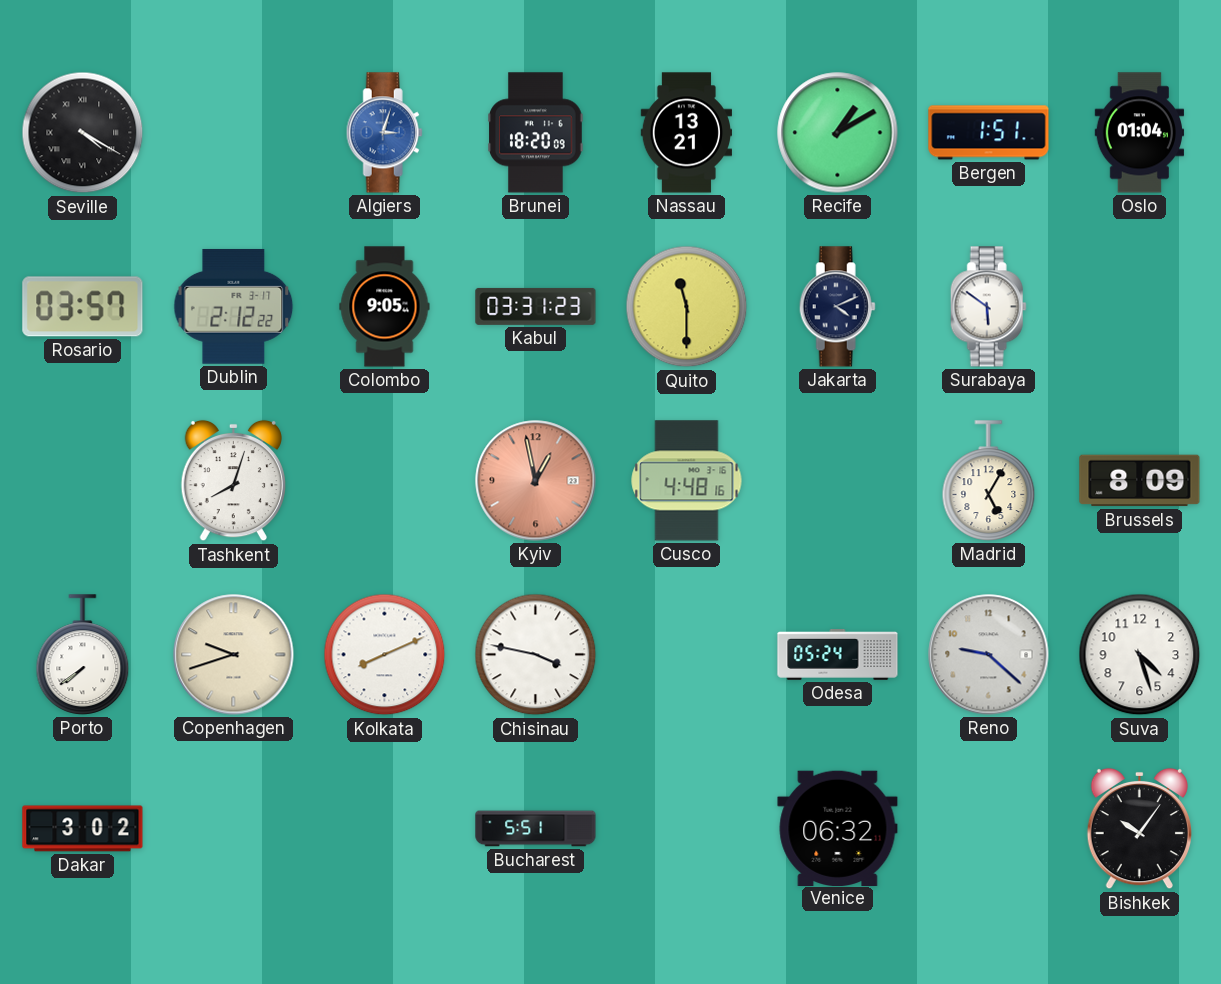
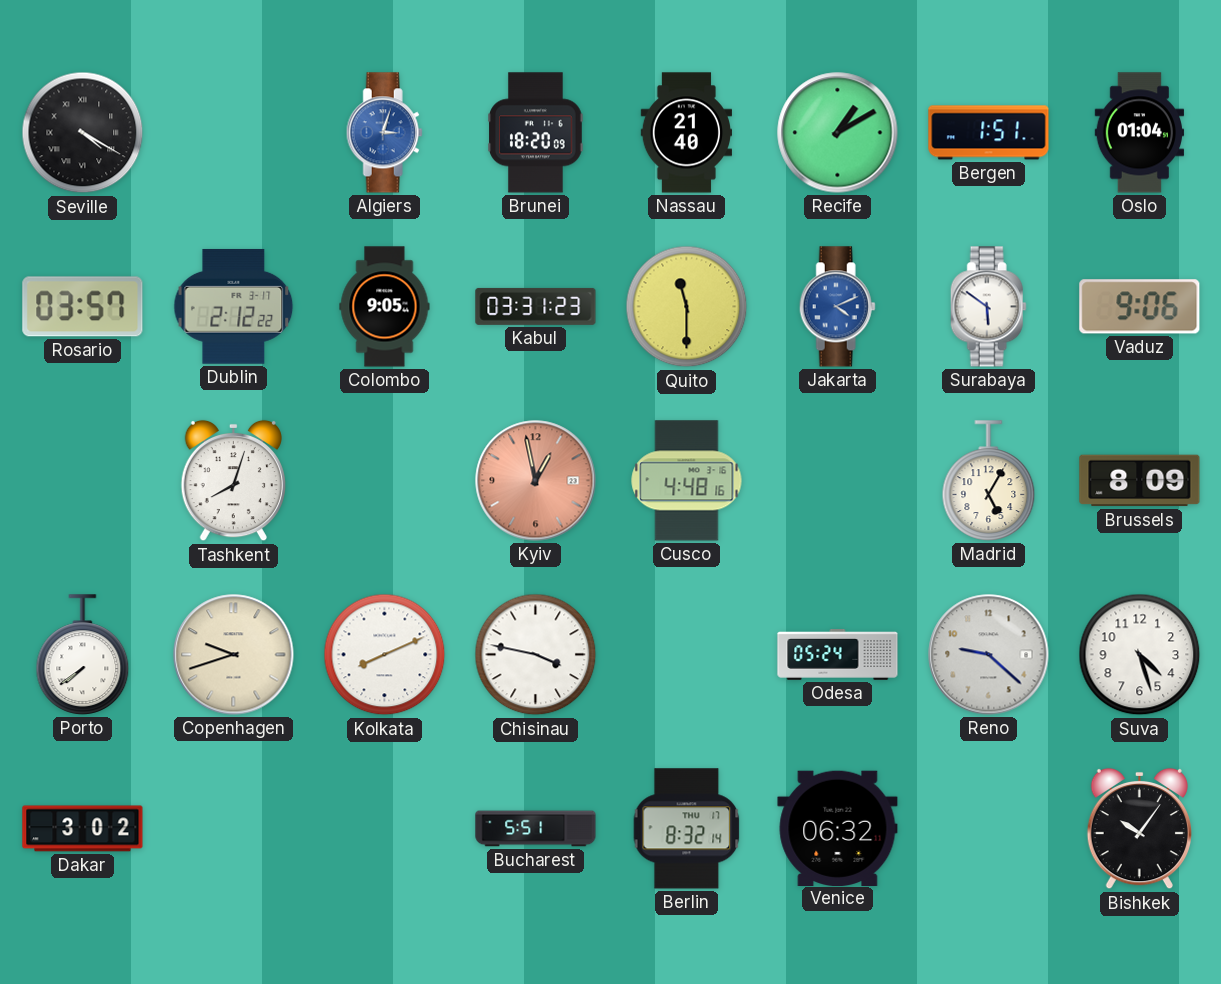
Nassau: 13:21 -> 21:40 (686, 133)
Jakarta dial: navy -> blue (837, 307)
Vaduz: none -> 9:06 (1140, 307)
Berlin: none -> 8:32 (687, 829)
